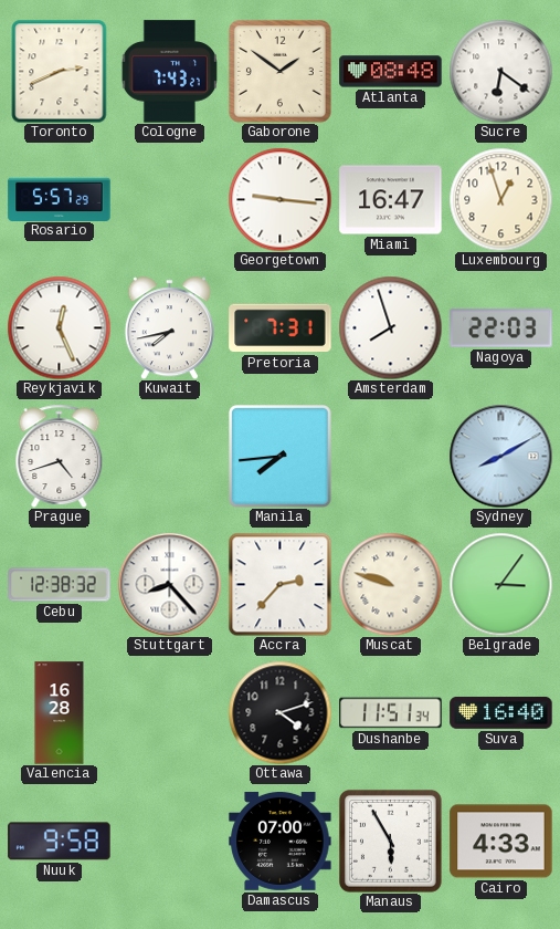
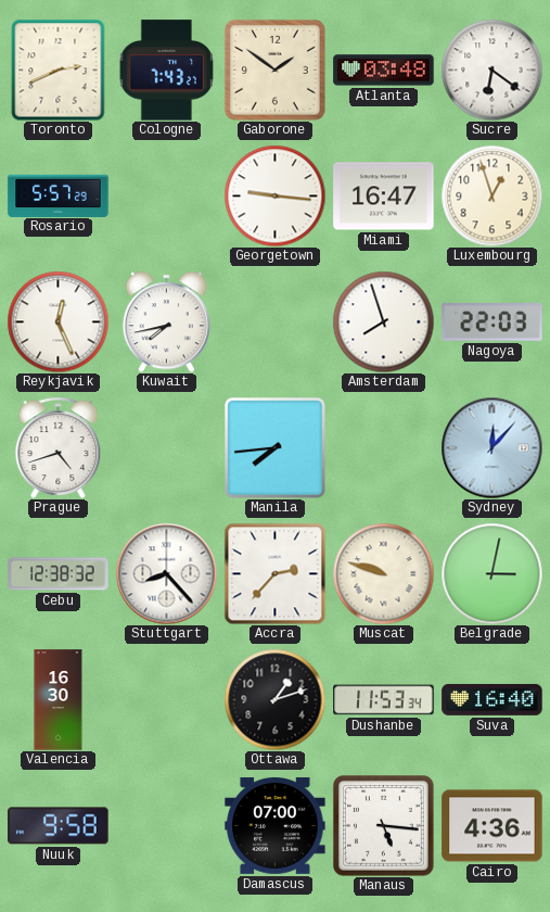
Atlanta: 08:48 -> 03:48 (384, 71)
Pretoria: 7:31 -> none (281, 328)
Sydney: 8:10 -> 12:07 (491, 447)
Belgrade: 3:06 -> 3:02 (491, 573)
Valencia: 16:28 -> 16:30 (59, 700)
Ottawa: 4:12 -> 1:12 (274, 699)
Dushanbe: 11:51 -> 11:53 (384, 700)
Manaus: 5:55 -> 5:16 (383, 825)
Cairo: 4:33 -> 4:36 (493, 826)
